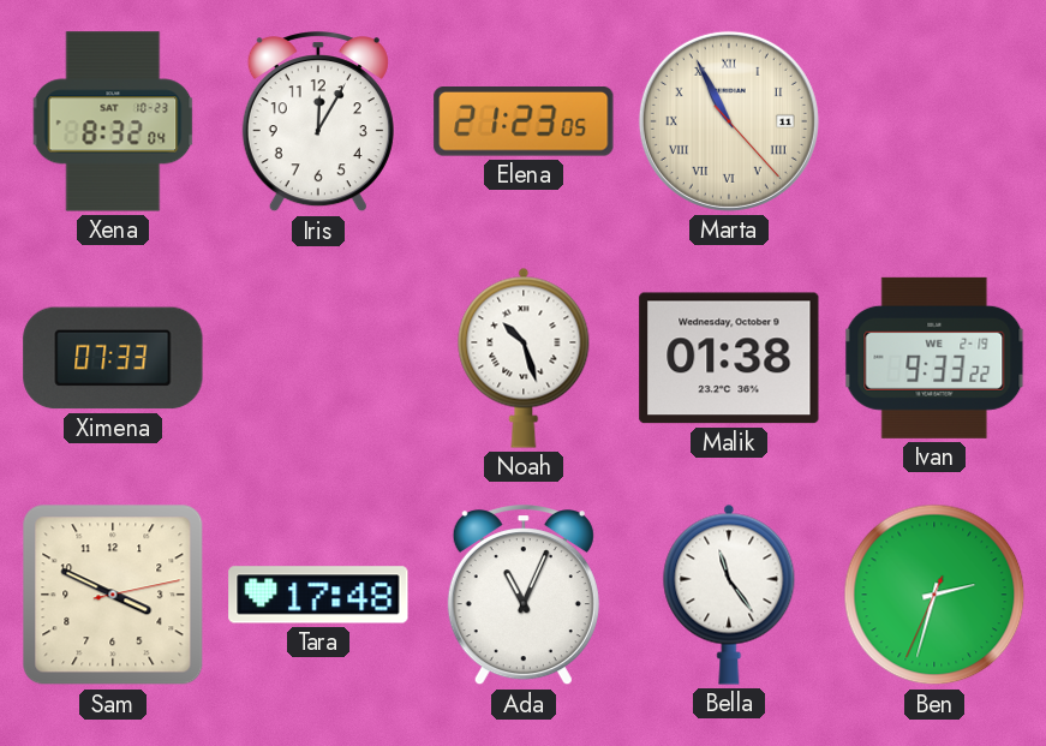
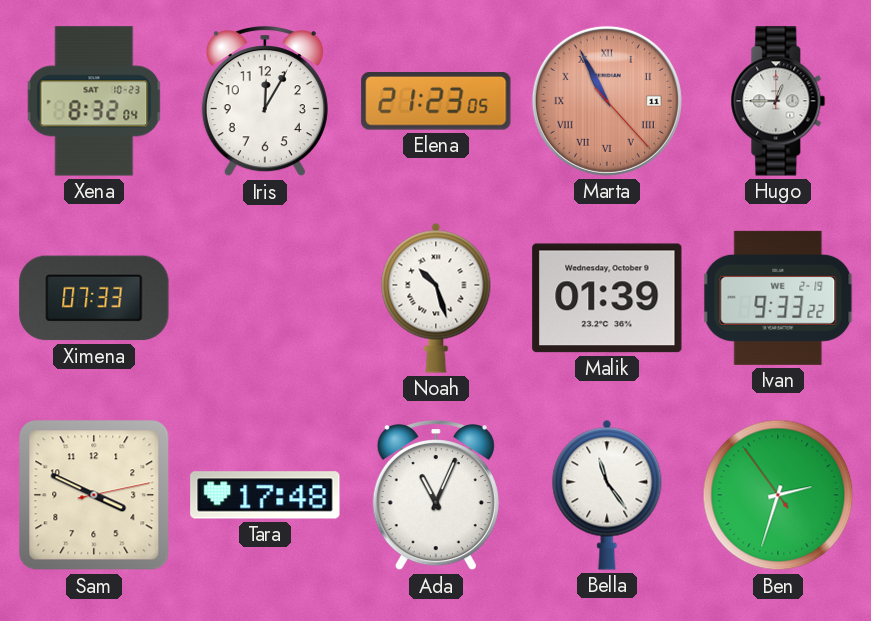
Marta dial: cream -> salmon (607, 101)
Hugo: none -> 12:45 (778, 101)
Malik: 01:38 -> 01:39 (607, 298)
Ben: 2:32:34 -> 2:32:54 (778, 495)
